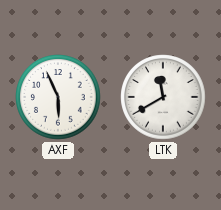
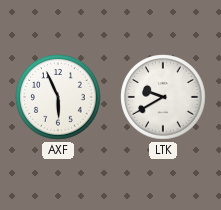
LTK: 11:40 -> 9:40 (163, 97)
